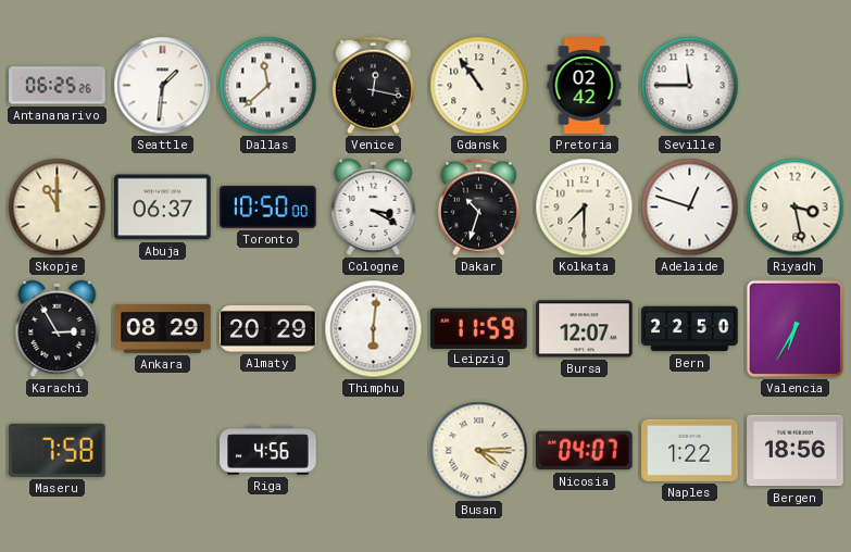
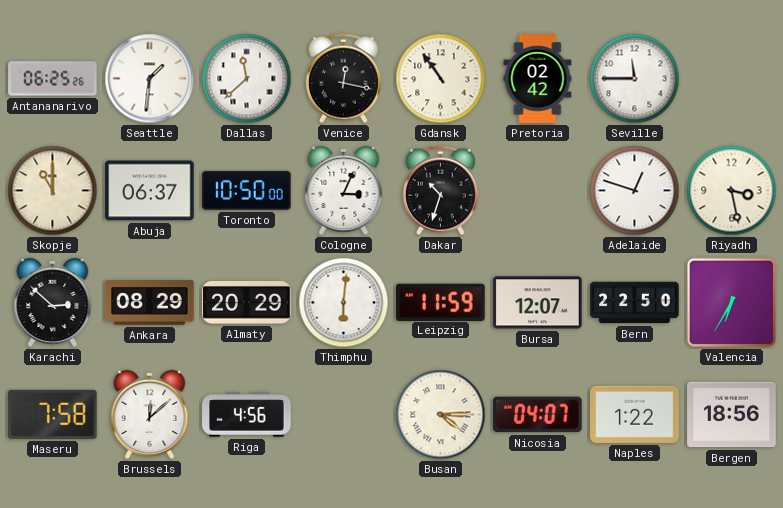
Cologne: 3:20 -> 3:04 (344, 190)
Kolkata: 7:30 -> none (585, 208)
Karachi: 2:55 -> 2:52 (53, 302)
Brussels: none -> 12:08 (150, 414)
